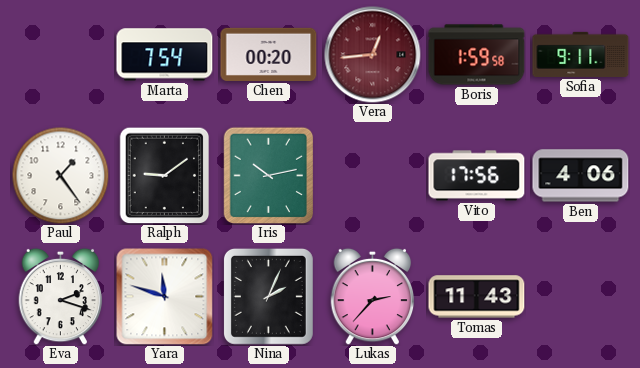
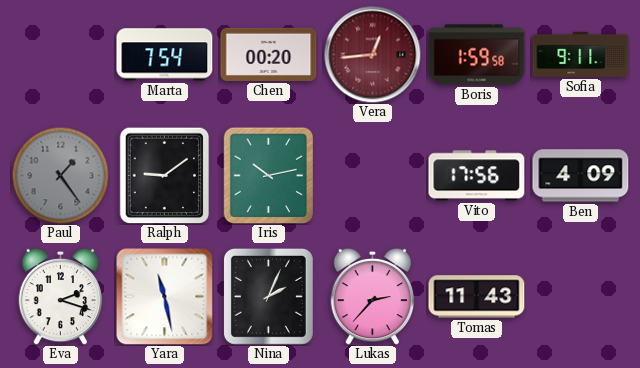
Paul dial: white -> grey (60, 175)
Ben: 4:06 -> 4:09 (581, 176)
Yara: 11:48 -> 11:28 (165, 297)
